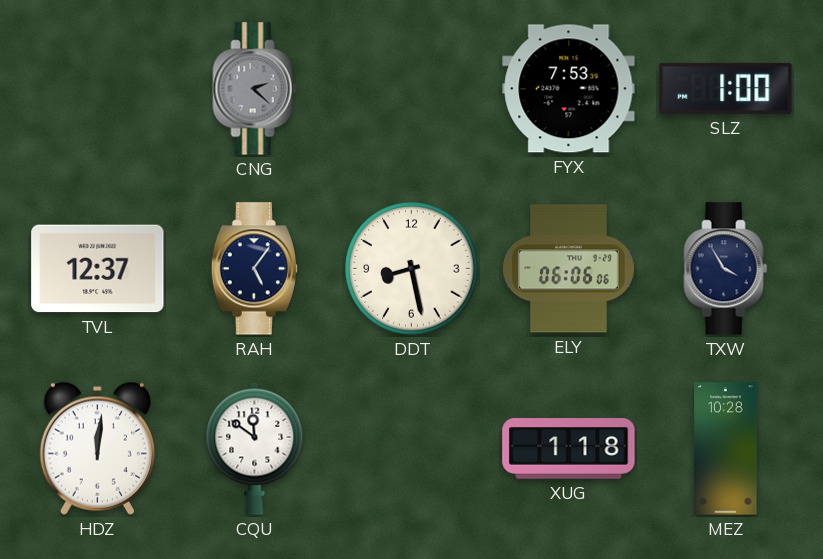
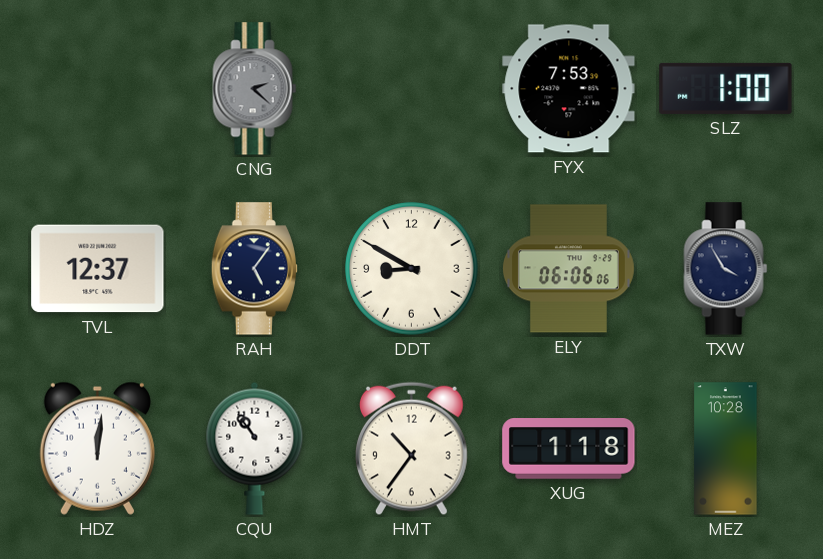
DDT: 8:28 -> 8:50 (412, 269)
CQU: 11:51 -> 10:54 (255, 448)
HMT: none -> 10:36 (411, 449)
